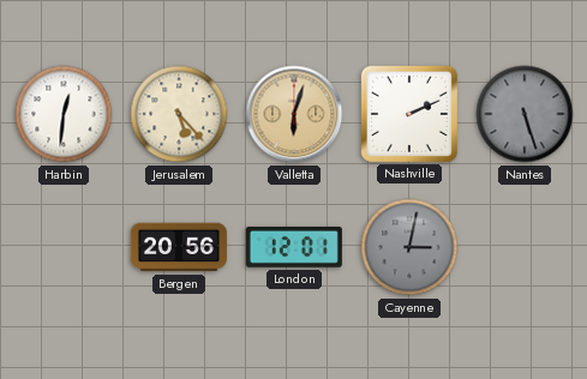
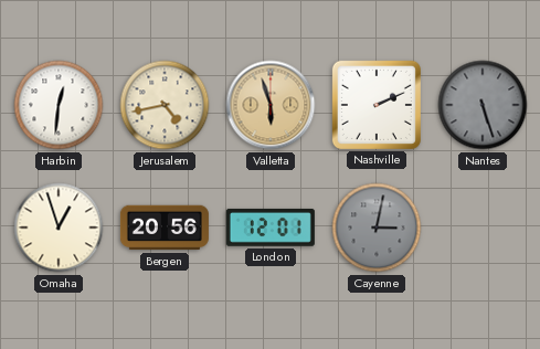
Jerusalem: 5:23 -> 4:43 (165, 105)
Valletta: 6:03 -> 5:57 (271, 105)
Omaha: none -> 12:57 (59, 228)
